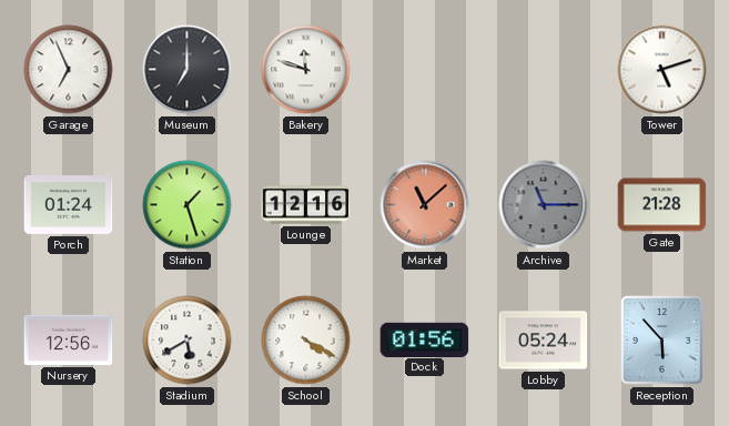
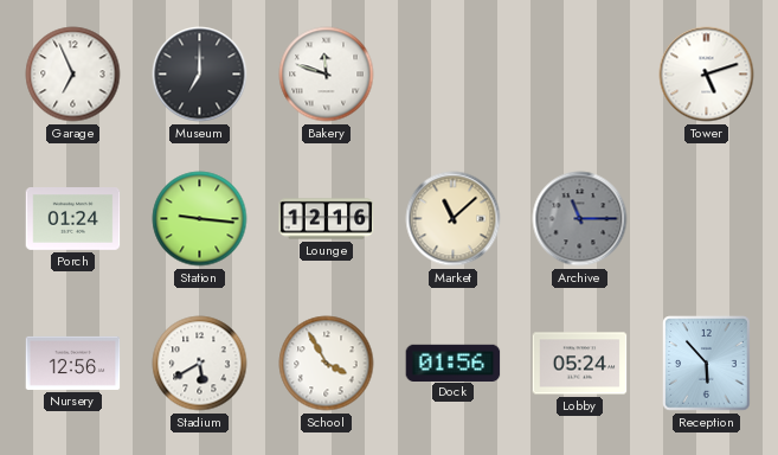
Station: 1:27 -> 9:16 (200, 219)
Market dial: salmon -> cream (454, 219)
Gate: 21:28 -> none (662, 205)
School: 4:20 -> 3:55 (327, 364)
